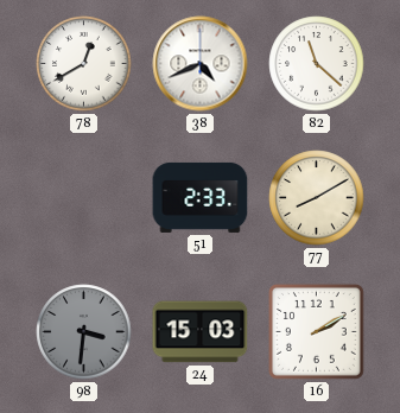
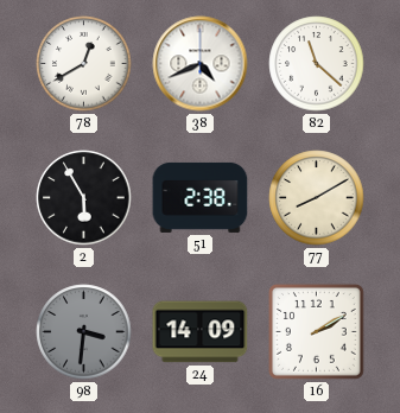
2: none -> 5:55 (84, 198)
51: 2:33 -> 2:38 (201, 197)
24: 15:03 -> 14:09 (201, 332)
